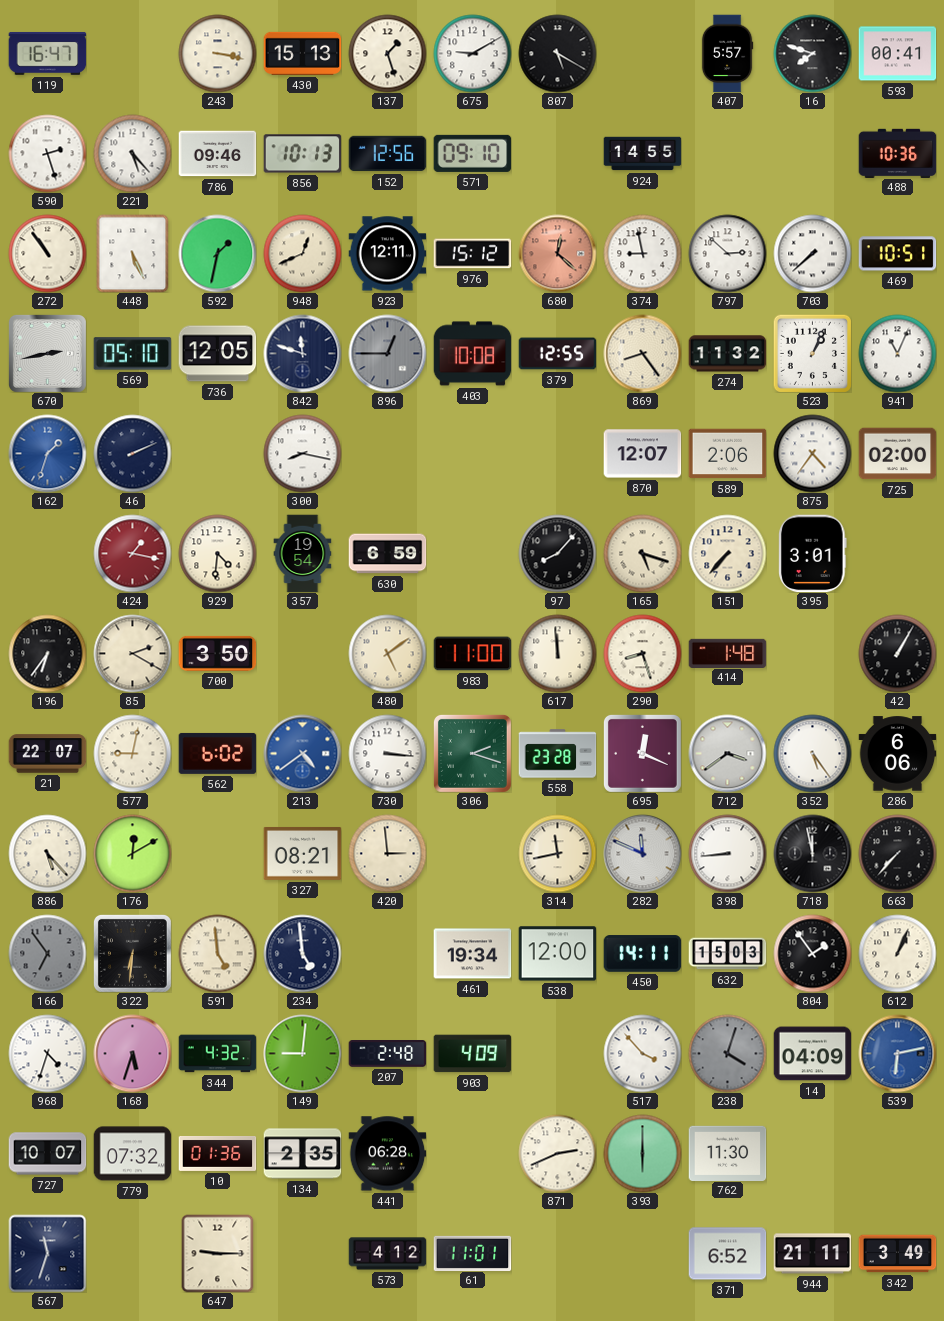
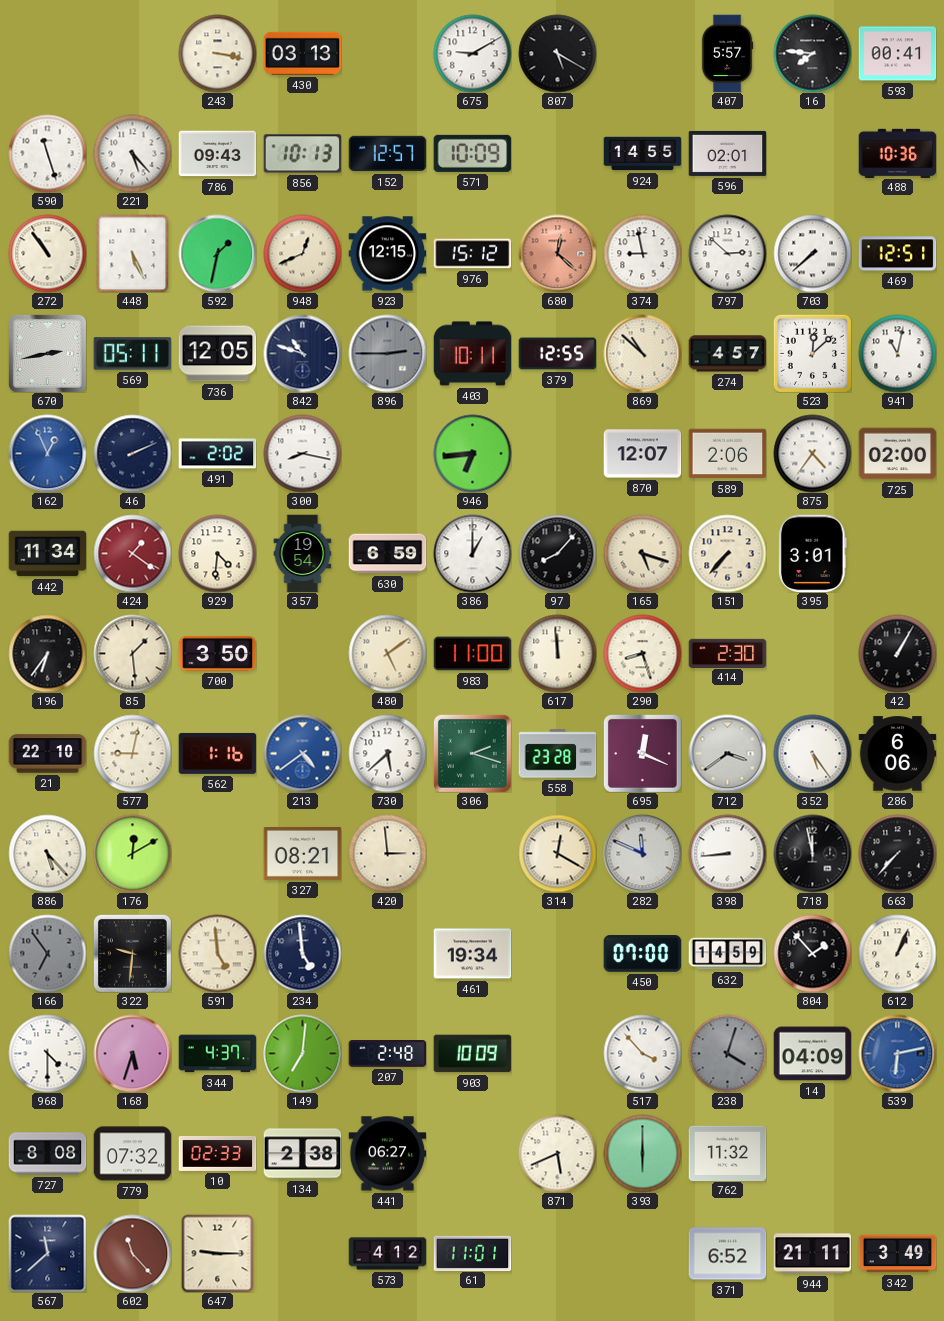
119: 16:47 -> none (47, 53)
430: 15:13 -> 03:13 (302, 53)
137: 1:27 -> none (387, 53)
16: 7:48 -> 7:46 (812, 53)
590: 2:27 -> 11:27 (47, 153)
786: 09:46 -> 09:43 (217, 154)
152: 12:56 -> 12:57 (387, 154)
571: 09:10 -> 10:09 (472, 153)
596: none -> 02:01 (727, 153)
923: 12:11 -> 12:15 (387, 254)
469: 10:51 -> 12:51 (897, 254)
569: 05:10 -> 05:11 (132, 354)
842: 11:48 -> 10:48 (302, 353)
896: 12:45 -> 2:45 (387, 353)
403: 10:08 -> 10:11 (472, 354)
869: 8:24 -> 10:52 (642, 353)
274: 11:32 -> 4:57 (727, 354)
523: 1:04 -> 12:08 (812, 353)
941: 11:04 -> 11:02 (897, 353)
162: 1:33 -> 12:56 (47, 453)
491: none -> 2:02 (217, 454)
946: none -> 6:44 (472, 453)
442: none -> 11:34 (47, 554)
424: 1:17 -> 1:21 (132, 553)
386: none -> 1:00 (472, 553)
85: 2:20 -> 1:29 (132, 653)
414: 1:48 -> 2:30 (727, 653)
21: 22:07 -> 22:10 (47, 754)
562: 6:02 -> 1:16 (217, 753)
730: 3:16 -> 5:38 (387, 753)
314: 11:43 -> 12:20 (557, 853)
322: 6:31 -> 9:31 (132, 953)
538: 12:00 -> none (557, 954)
450: 14:11 -> 07:00 (642, 954)
632: 15:03 -> 14:59 (727, 954)
804: 1:54 -> 1:53 (812, 953)
968: 4:33 -> 4:30 (47, 1053)
344: 4:32 -> 4:37 (217, 1054)
149: 9:01 -> 7:01 (302, 1053)
903: 4:09 -> 10:09 (472, 1054)
727: 10:07 -> 8:08 (47, 1154)
10: 01:36 -> 02:33 (217, 1153)
134: 2:35 -> 2:38 (302, 1154)
441: 06:28 -> 06:27 (387, 1154)
871: 2:41 -> 5:41 (557, 1153)
762: 11:30 -> 11:32 (727, 1153)
567: 11:33 -> 11:38 (47, 1253)
602: none -> 11:23 (132, 1253)
